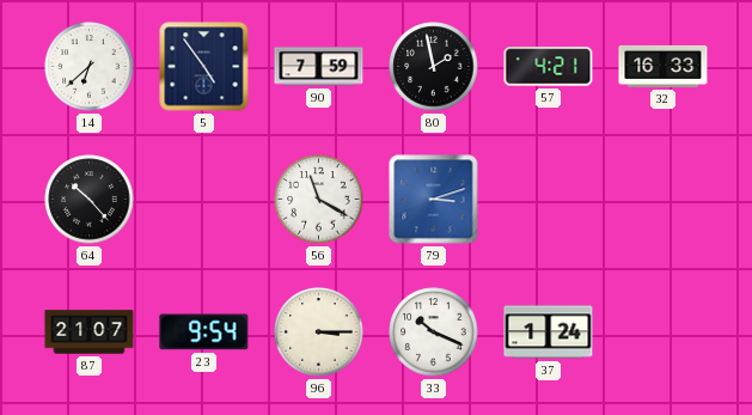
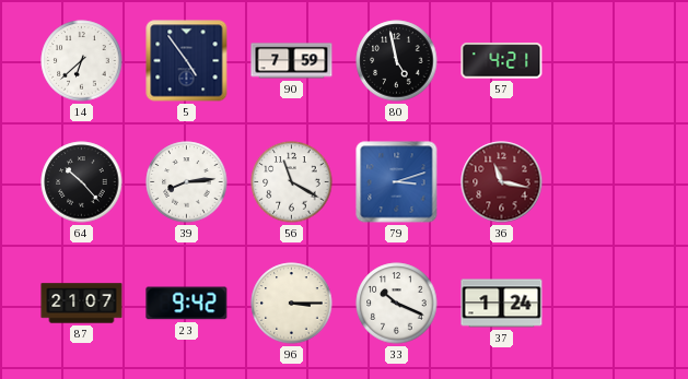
80: 1:58 -> 4:58 (397, 61)
32: 16:33 -> none (664, 66)
39: none -> 8:14 (187, 182)
36: none -> 11:17 (502, 182)
23: 9:54 -> 9:42 (187, 304)
